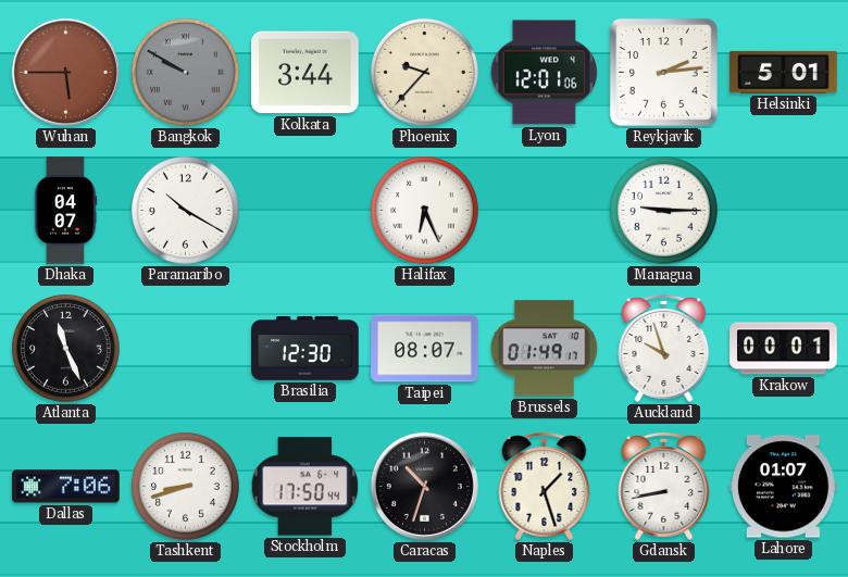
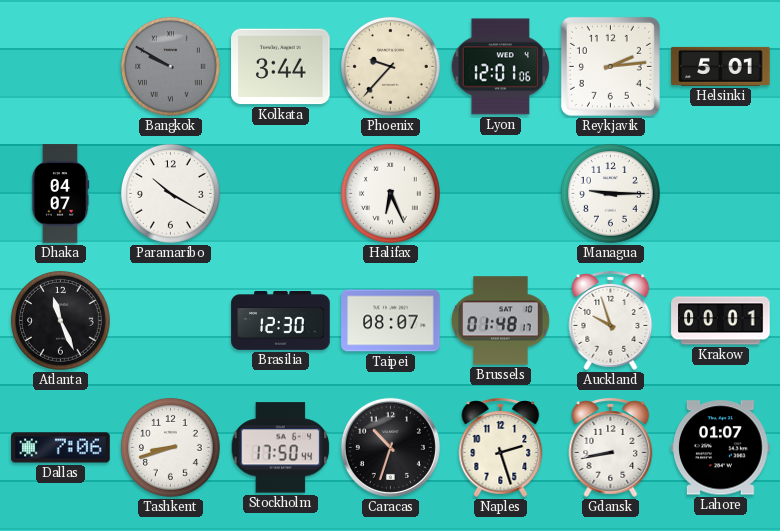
Wuhan: 5:45 -> none (65, 72)
Brussels: 01:49 -> 01:48 (501, 321)
Naples: 1:27 -> 2:27 (501, 447)
